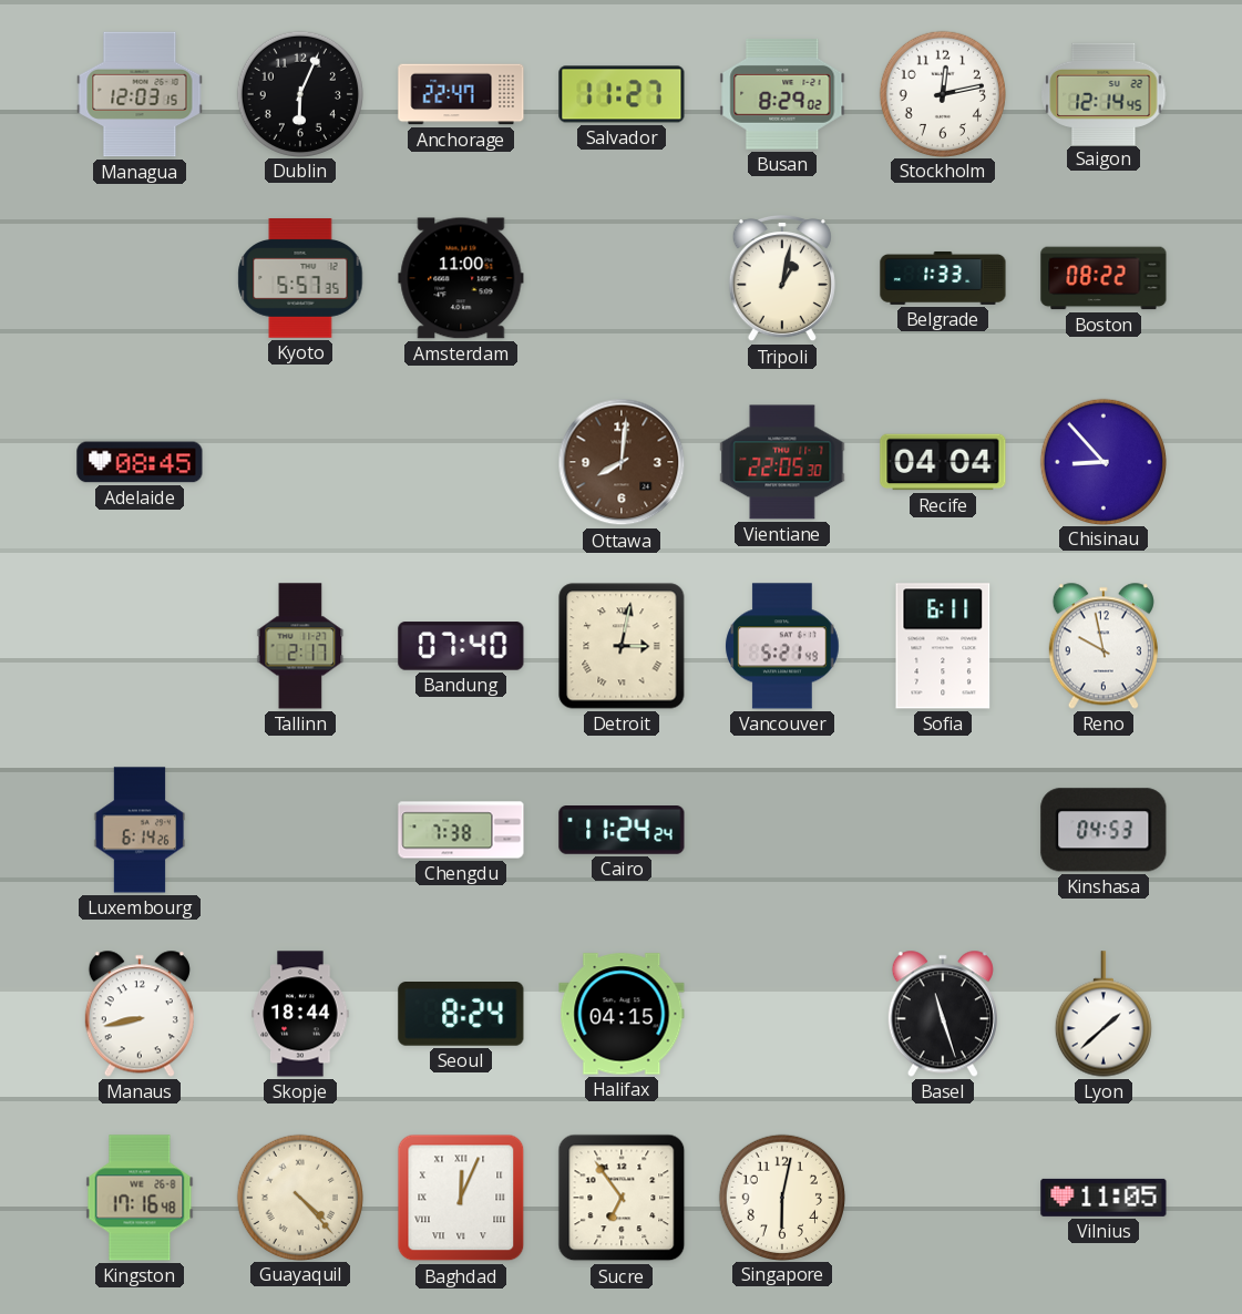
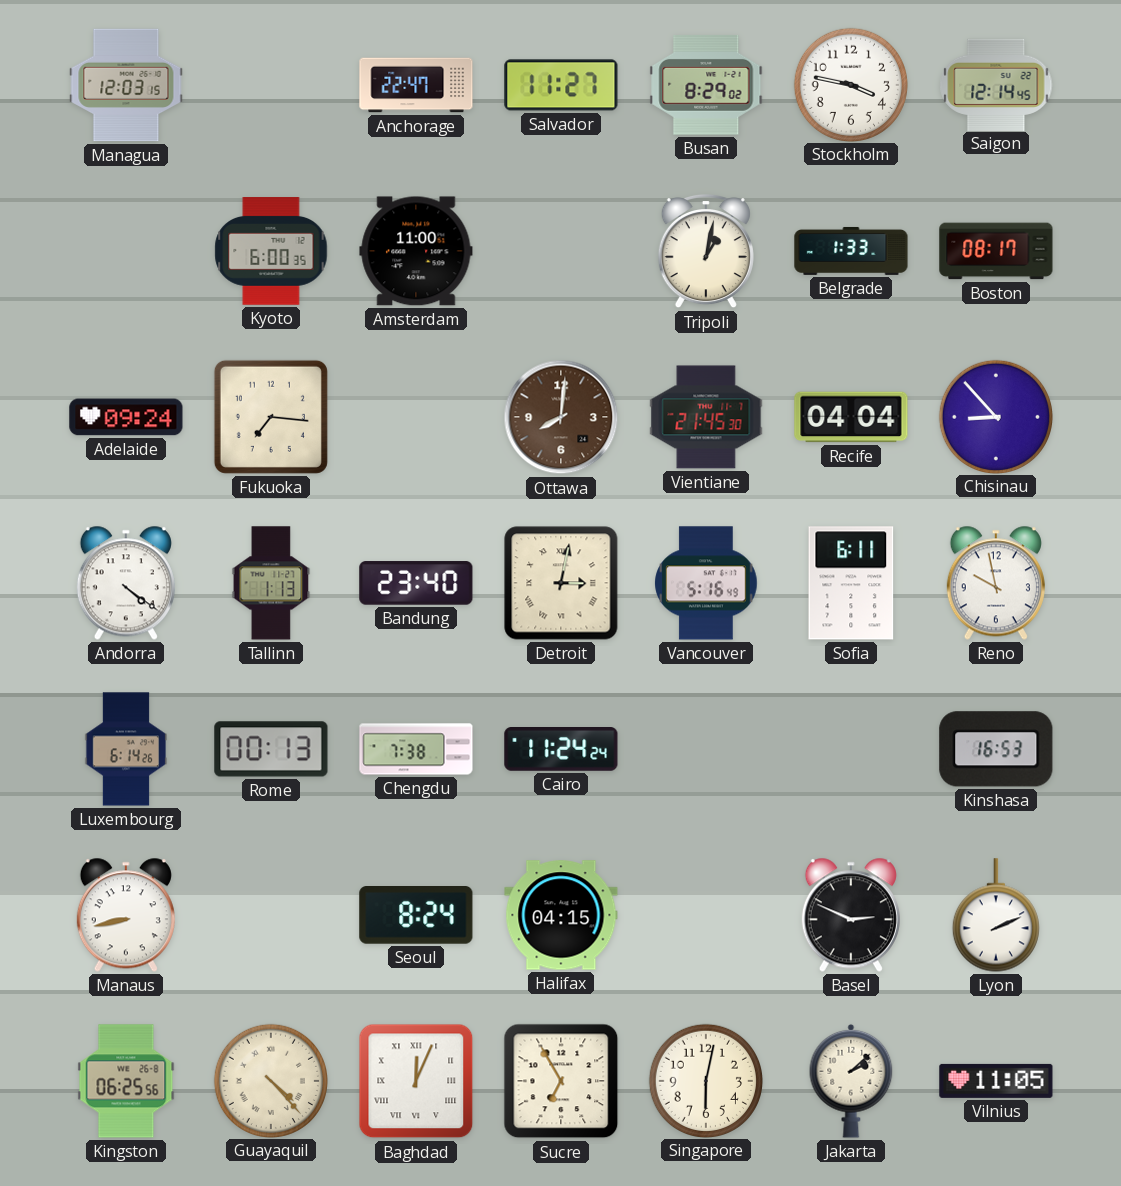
Dublin: 6:04 -> none (299, 93)
Stockholm: 12:13 -> 3:47 (850, 84)
Kyoto: 5:57 -> 6:00 (271, 251)
Boston: 08:22 -> 08:17 (996, 251)
Adelaide: 08:45 -> 09:24 (126, 417)
Fukuoka: none -> 7:16 (271, 417)
Vientiane: 22:05 -> 21:45 (706, 417)
Andorra: none -> 4:21 (126, 583)
Tallinn: 2:17 -> 1:13 (271, 583)
Bandung: 07:40 -> 23:40 (416, 583)
Vancouver: 5:21 -> 5:16 (706, 583)
Rome: none -> 00:13 (271, 749)
Kinshasa: 04:53 -> 16:53 (996, 749)
Skopje: 18:44 -> none (300, 1014)
Basel: 11:27 -> 2:49 (851, 915)
Lyon: 1:38 -> 2:11 (996, 915)
Kingston: 17:16 -> 06:25 (126, 1081)
Sucre: 6:54 -> 6:55 (561, 1081)
Jakarta: none -> 2:08 (851, 1081)
